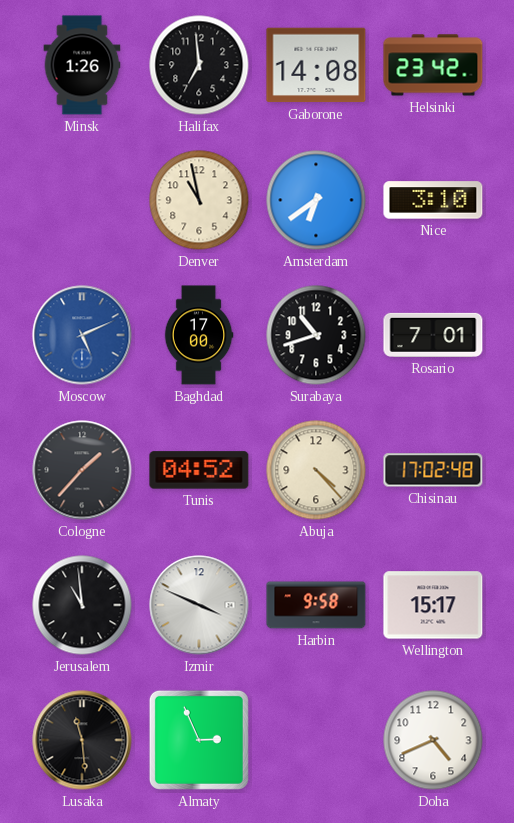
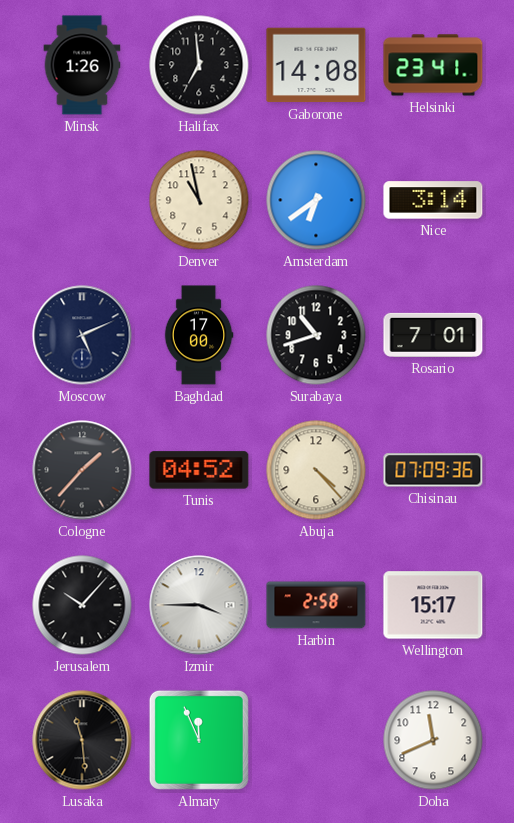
Helsinki: 23:42 -> 23:41 (433, 65)
Nice: 3:10 -> 3:14 (433, 200)
Moscow dial: blue -> navy (82, 335)
Chisinau: 17:02 -> 07:09 (433, 470)
Jerusalem: 10:59 -> 10:07 (82, 605)
Izmir: 3:49 -> 3:45 (199, 605)
Harbin: 9:58 -> 2:58 (316, 605)
Almaty: 2:56 -> 11:56 (199, 740)
Doha: 4:41 -> 11:41 (433, 740)
